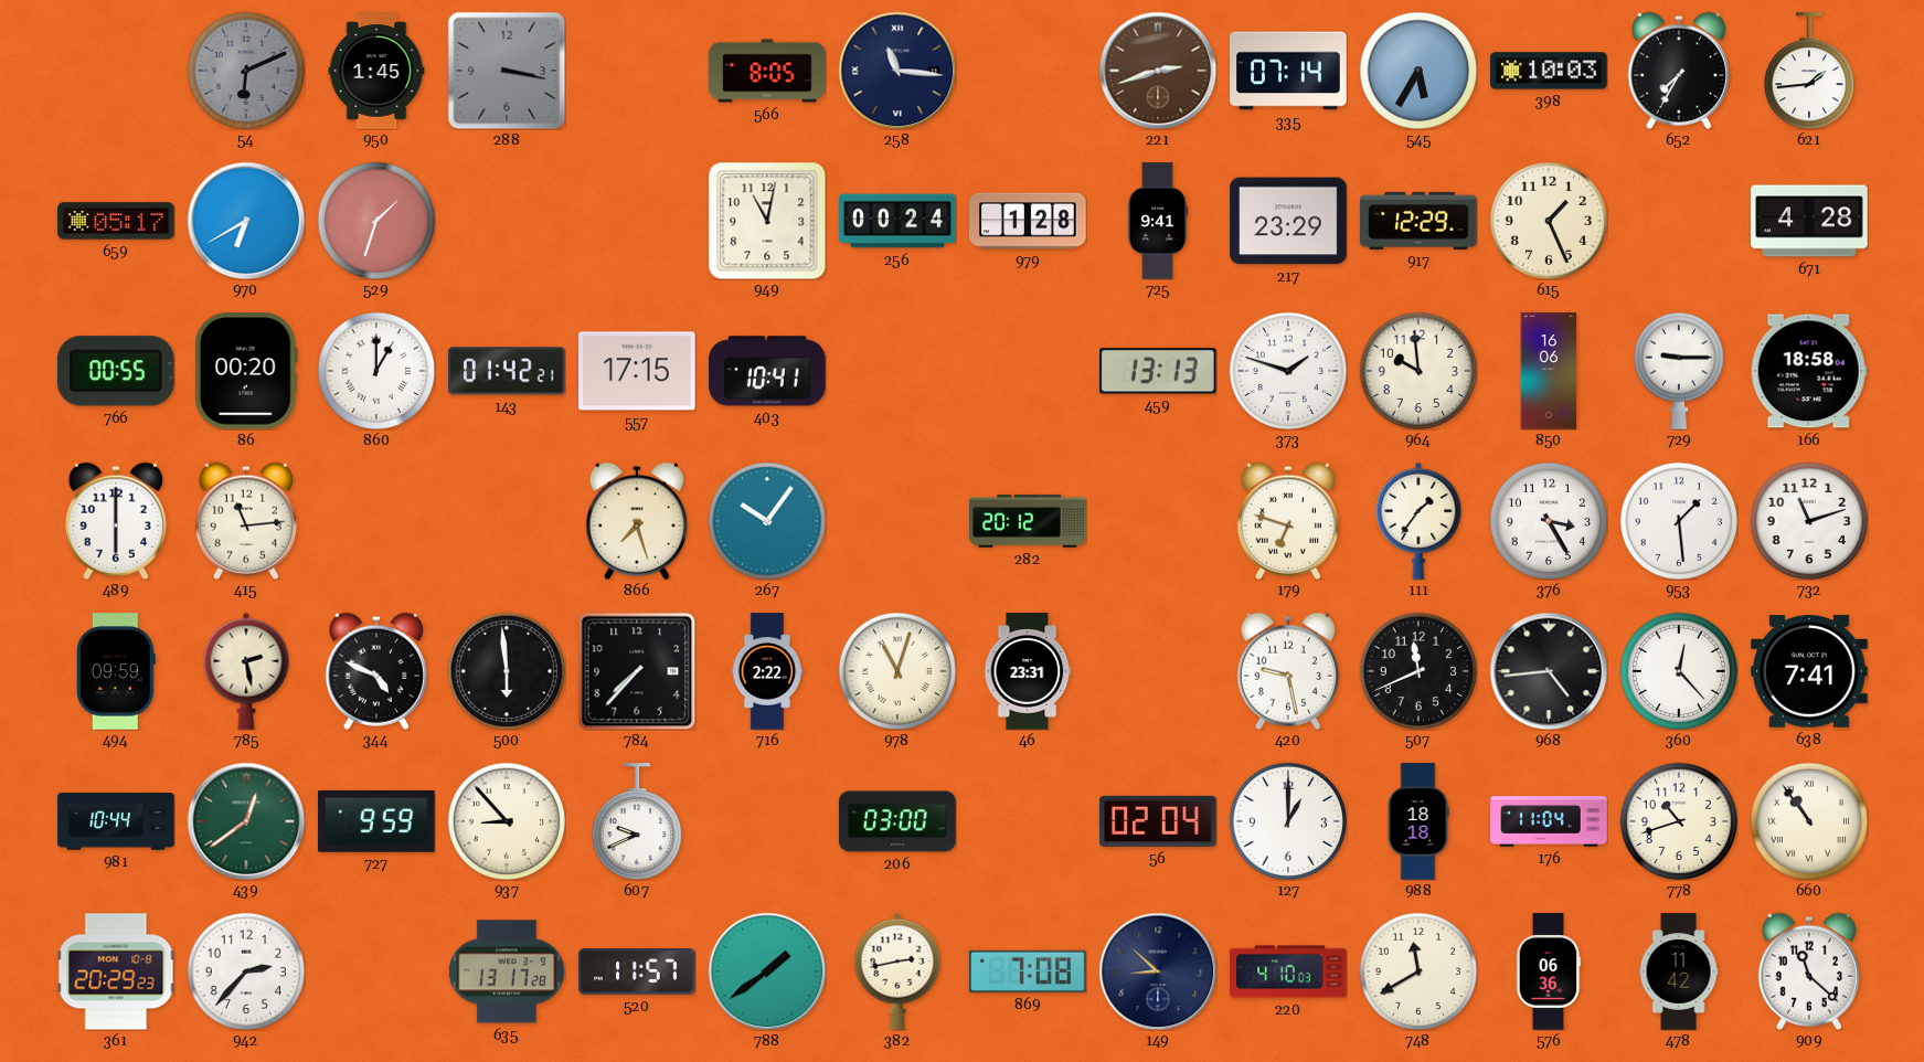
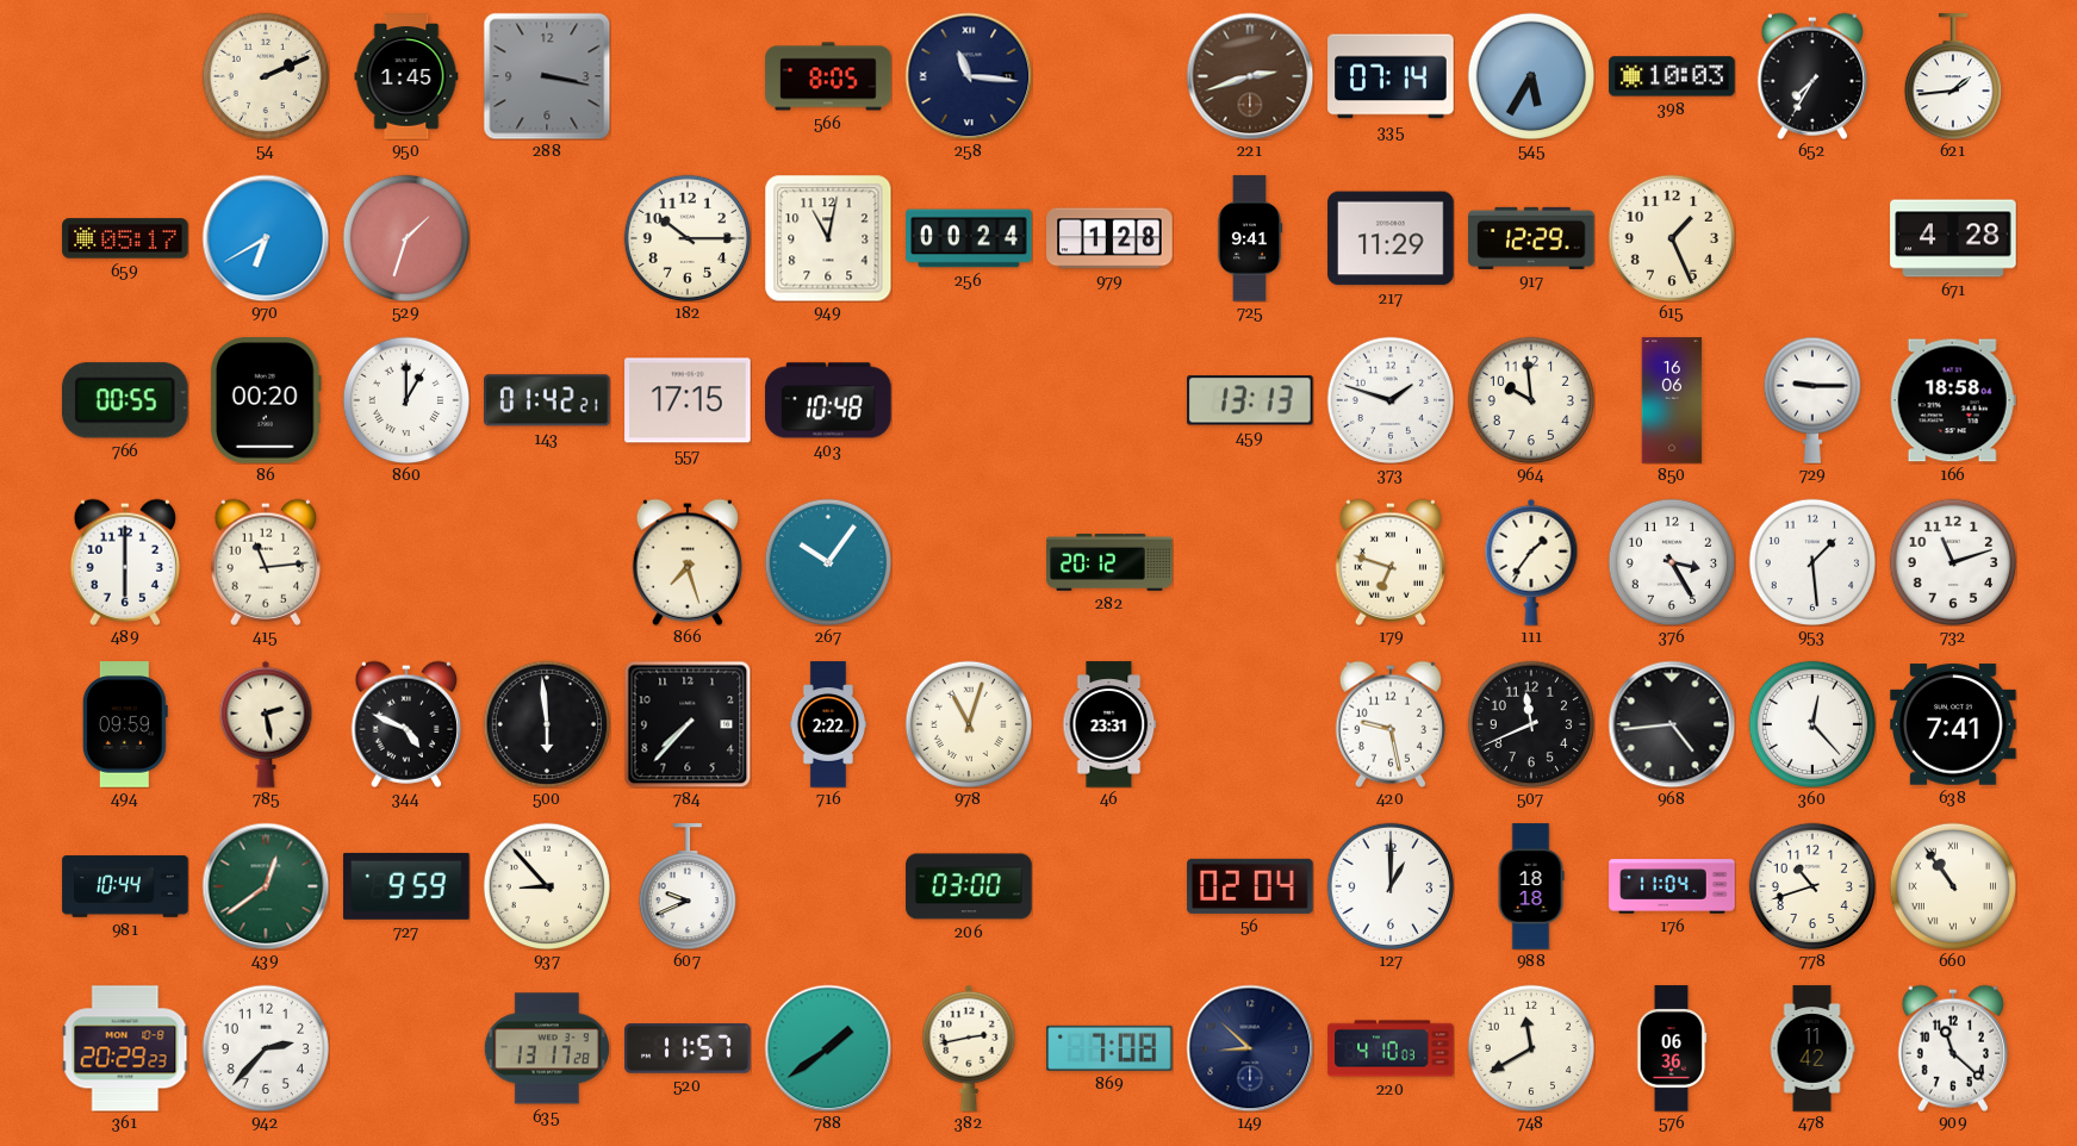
54: 6:11 -> 2:11 (265, 75)
54 dial: grey -> cream (265, 75)
182: none -> 10:15 (686, 237)
217: 23:29 -> 11:29 (1391, 238)
403: 10:41 -> 10:48 (828, 400)
